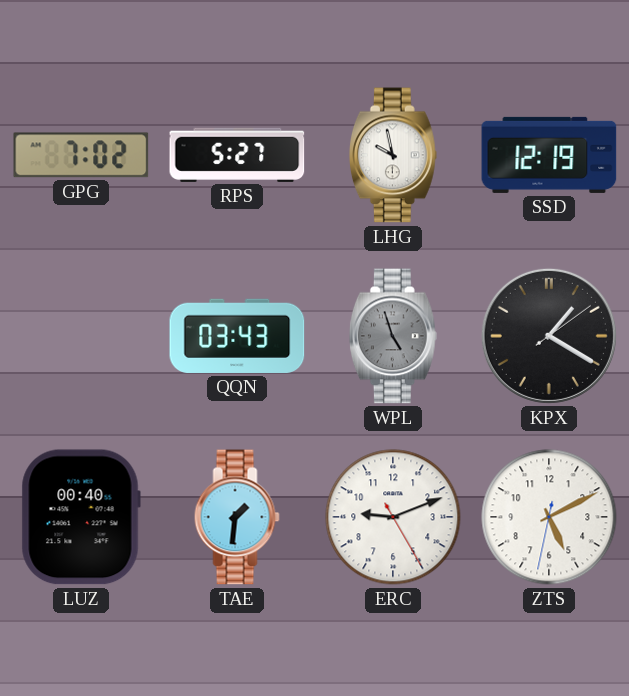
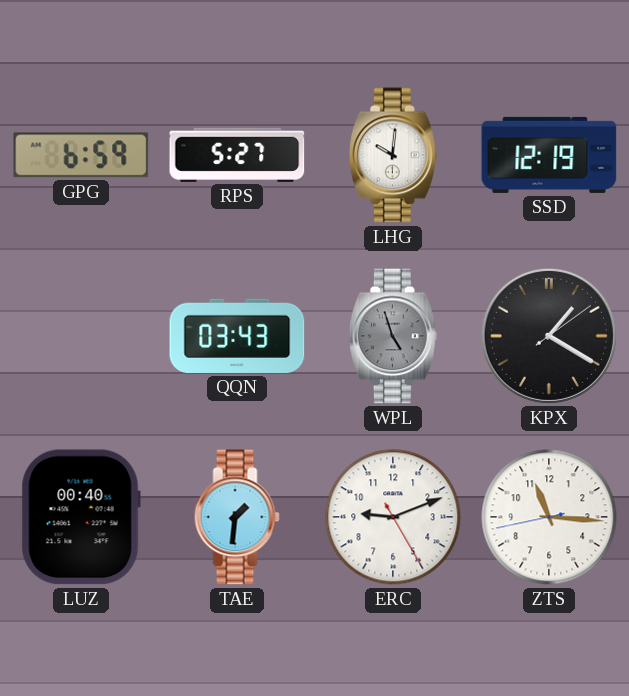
GPG: 7:02 -> 6:59 (81, 155)
LHG: 9:58 -> 10:01 (393, 155)
ZTS: 5:10 -> 11:15 (549, 517)
